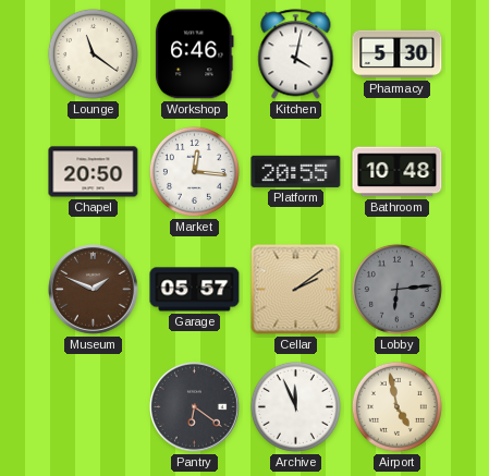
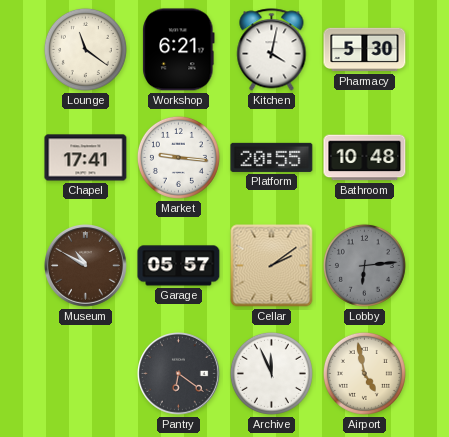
Workshop: 6:46 -> 6:21 (179, 50)
Chapel: 20:50 -> 17:41 (86, 158)
Market: 12:16 -> 9:16 (178, 157)
Museum: 1:49 -> 10:50 (86, 266)
